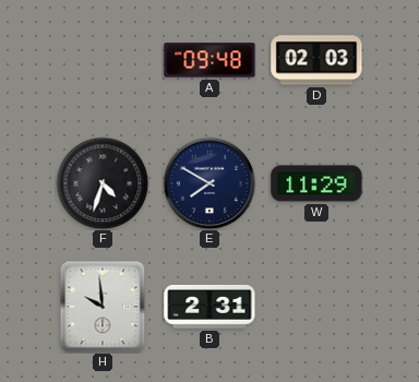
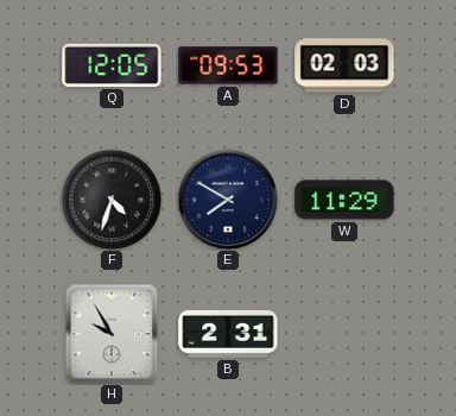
Q: none -> 12:05 (112, 65)
A: 09:48 -> 09:53 (228, 65)
H: 9:59 -> 9:55 (112, 334)
